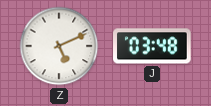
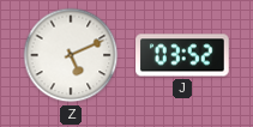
J: 03:48 -> 03:52 (182, 55)
